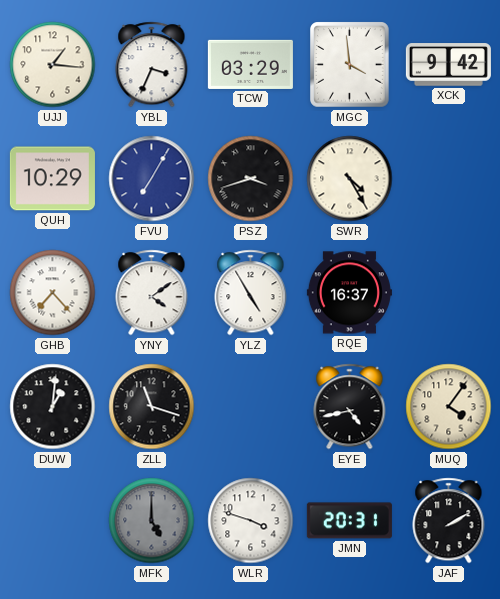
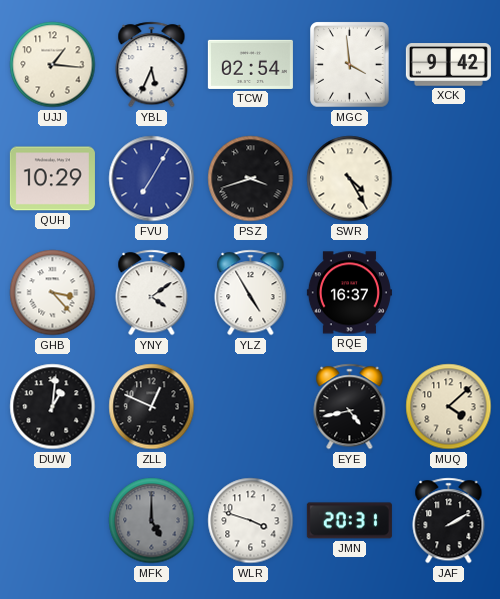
YBL: 3:34 -> 5:34 (152, 65)
TCW: 03:29 -> 02:54 (250, 64)
GHB: 7:23 -> 3:23 (53, 293)
ZLL: 11:18 -> 12:49 (152, 407)
MUQ: 4:06 -> 4:08 (449, 407)
